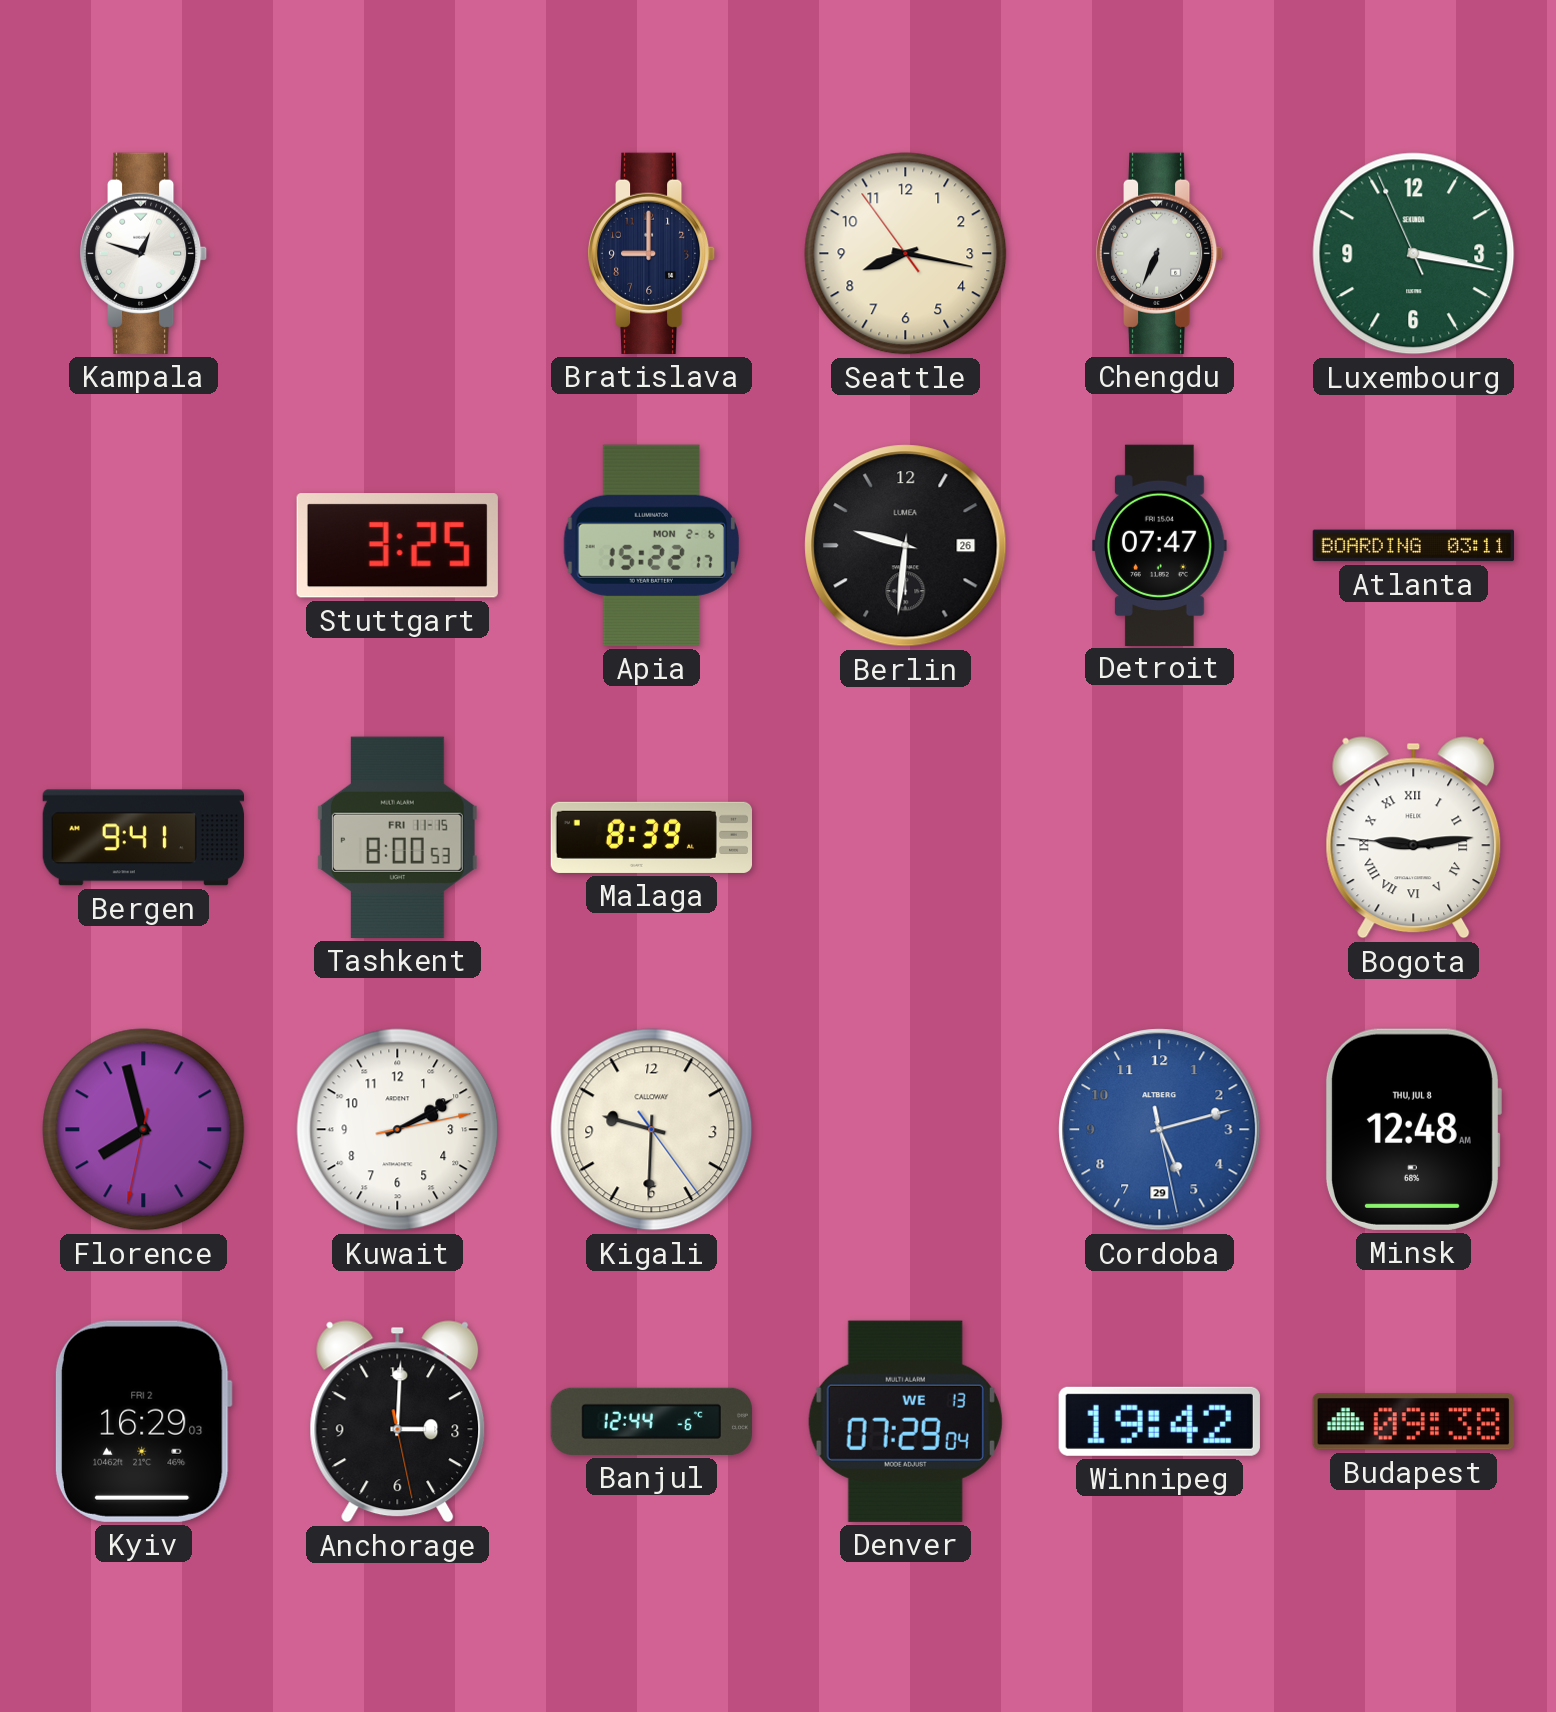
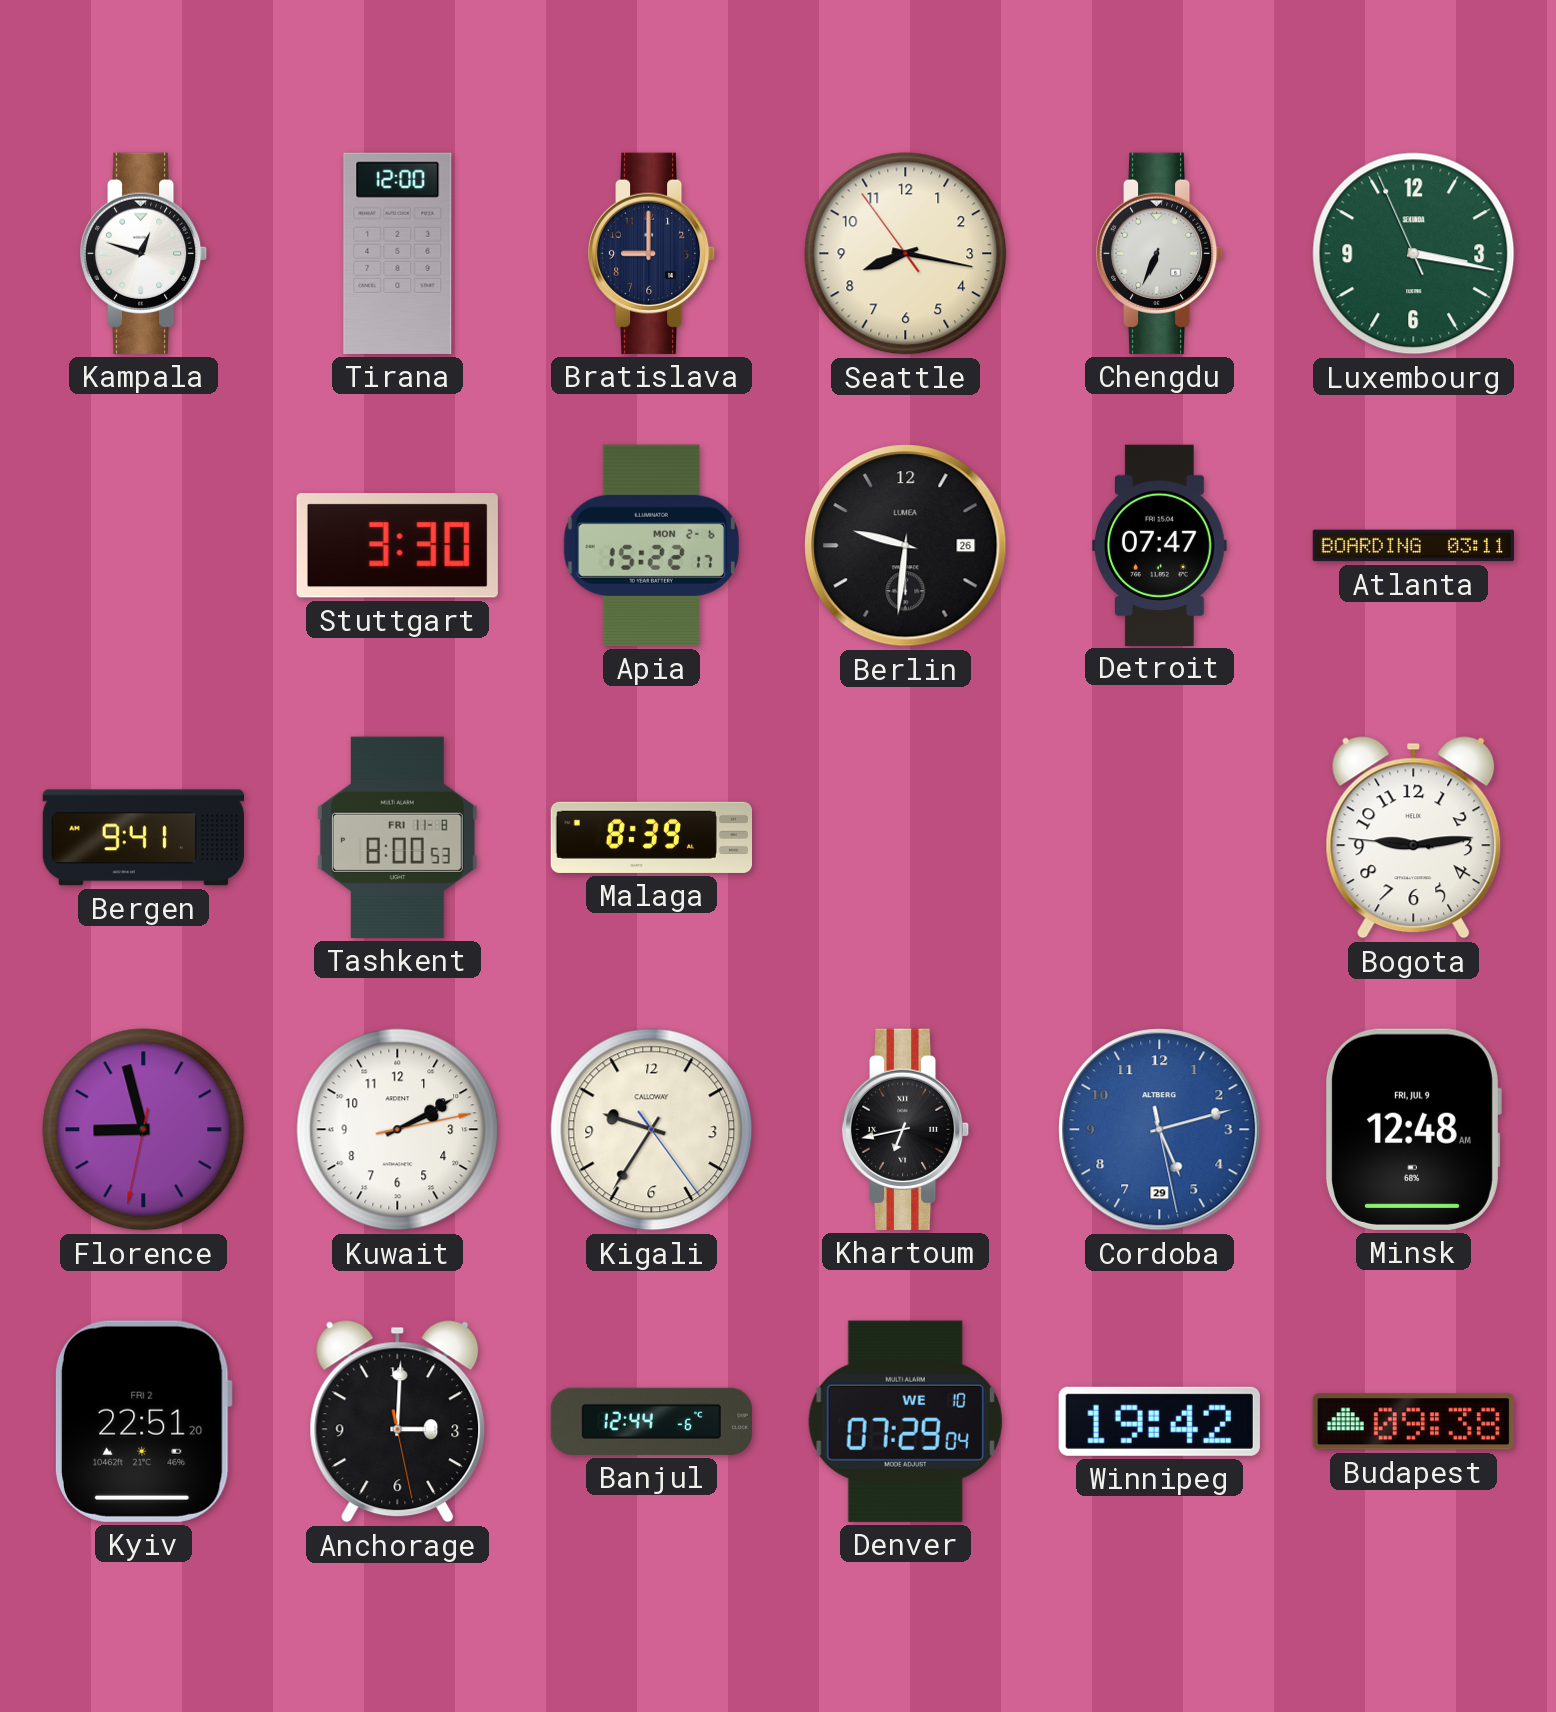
Tirana: none -> 12:00 (398, 253)
Stuttgart: 3:25 -> 3:30 (397, 546)
Tashkent date: FRI 11-15 -> FRI 11-8 (397, 837)
Bogota numerals: Roman -> Arabic (1414, 838)
Florence: 7:57 -> 8:57 (144, 1130)
Kigali: 9:30 -> 9:35 (652, 1130)
Khartoum: none -> 6:43 (906, 1129)
Minsk date: THU, JUL 8 -> FRI, JUL 9 (1413, 1129)
Kyiv: 16:29 -> 22:51 (143, 1421)
Denver date: WE 13 -> WE 10 (905, 1421)
